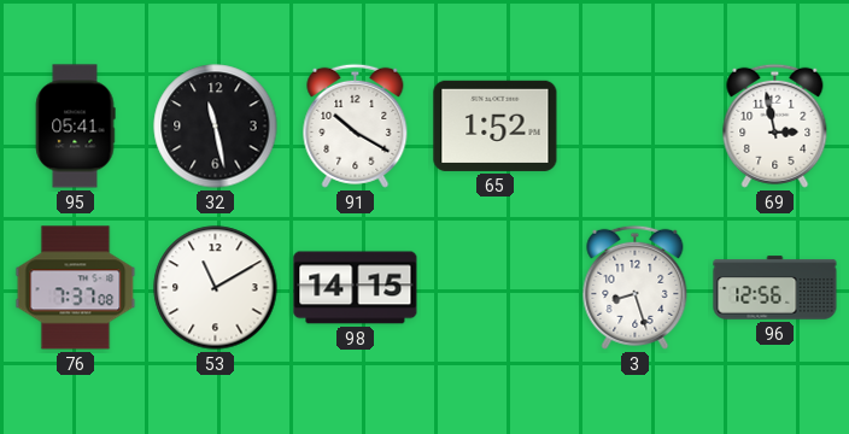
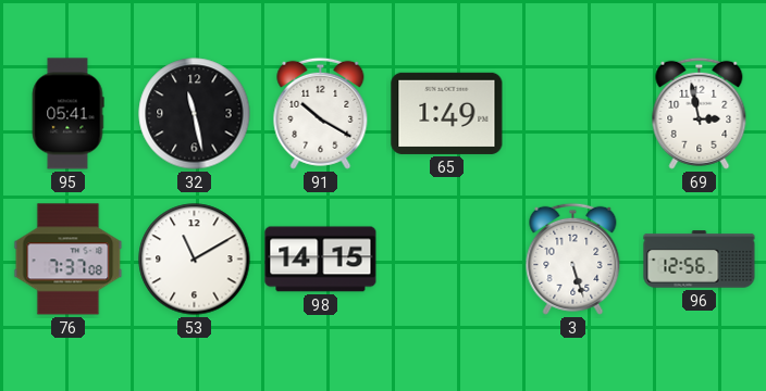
65: 1:52 -> 1:49 (447, 113)
3: 8:27 -> 5:27 (573, 258)
